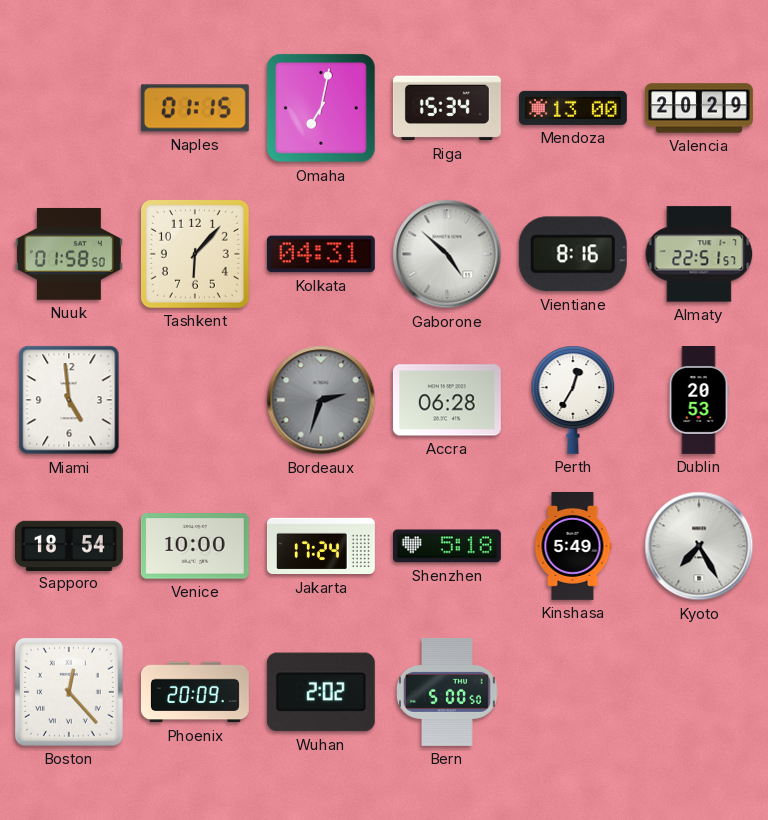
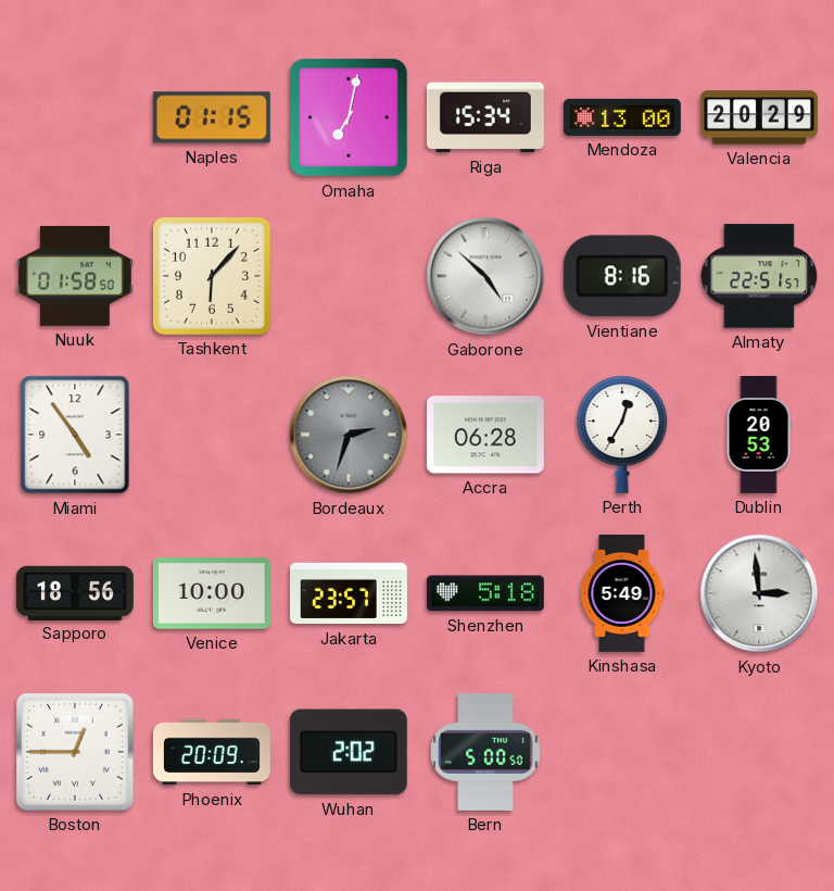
Kolkata: 04:31 -> none (321, 254)
Miami: 4:59 -> 4:54 (75, 435)
Sapporo: 18:54 -> 18:56 (75, 592)
Jakarta: 17:24 -> 23:57 (349, 593)
Kyoto: 7:25 -> 2:59 (759, 593)
Boston: 12:23 -> 12:45 (75, 752)
